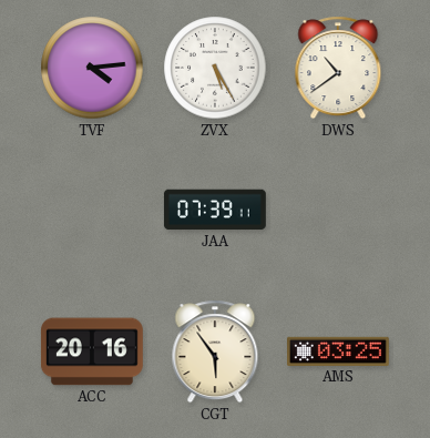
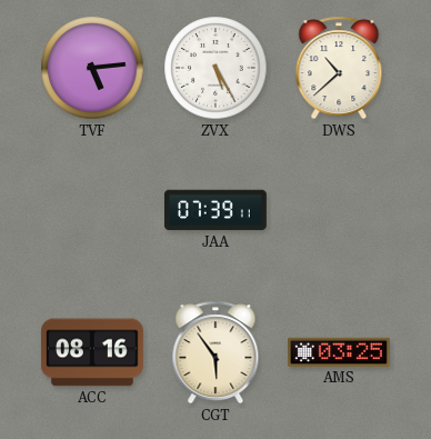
TVF: 4:14 -> 5:14 (92, 68)
DWS: 10:39 -> 10:38 (339, 68)
ACC: 20:16 -> 08:16 (92, 352)
